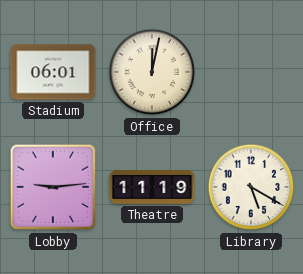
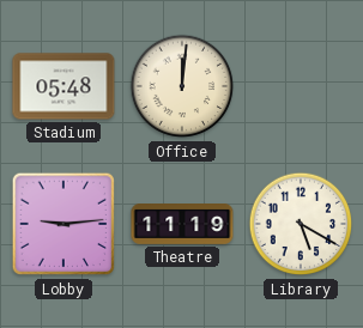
Stadium: 06:01 -> 05:48 (63, 86)
Office: 12:02 -> 12:01 (182, 86)
